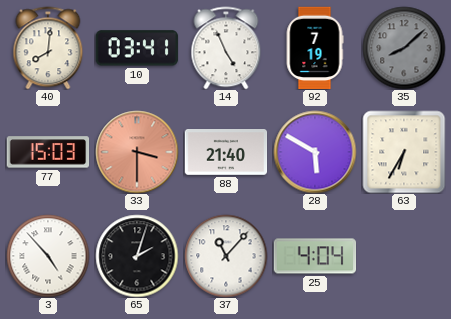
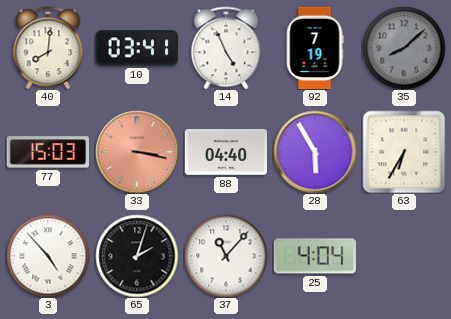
33: 3:30 -> 3:17 (137, 152)
88: 21:40 -> 04:40 (226, 153)
28: 5:50 -> 5:55 (315, 152)
